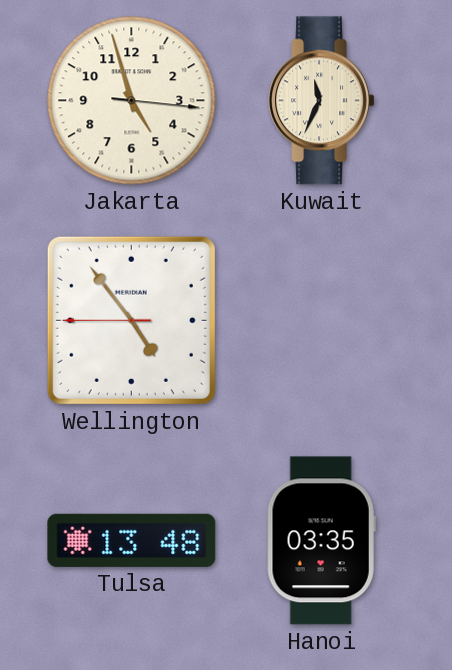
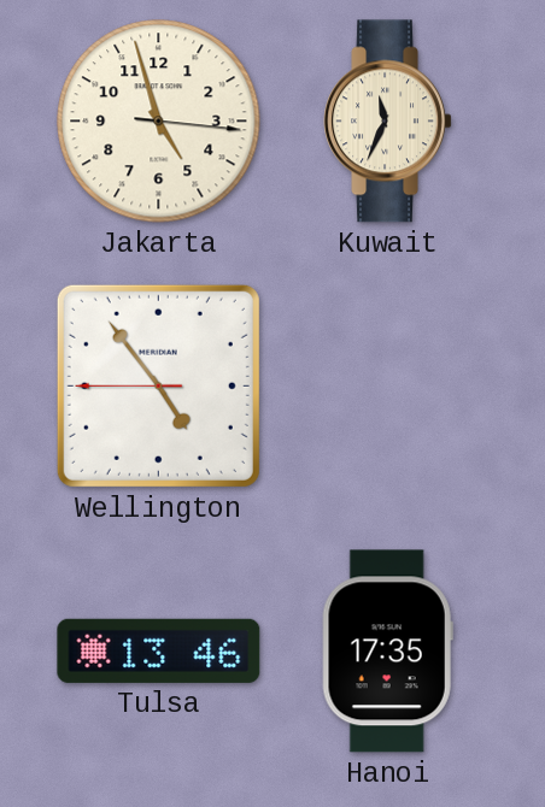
Tulsa: 13:48 -> 13:46 (159, 650)
Hanoi: 03:35 -> 17:35 (387, 652)
